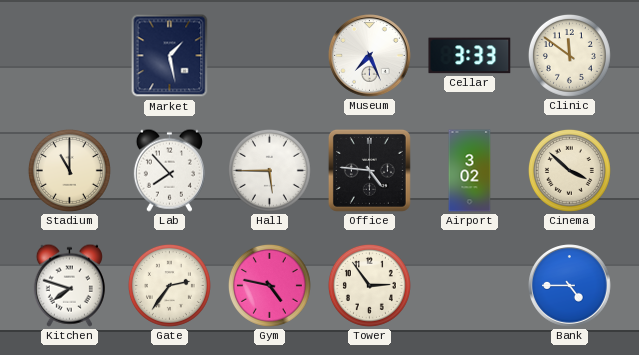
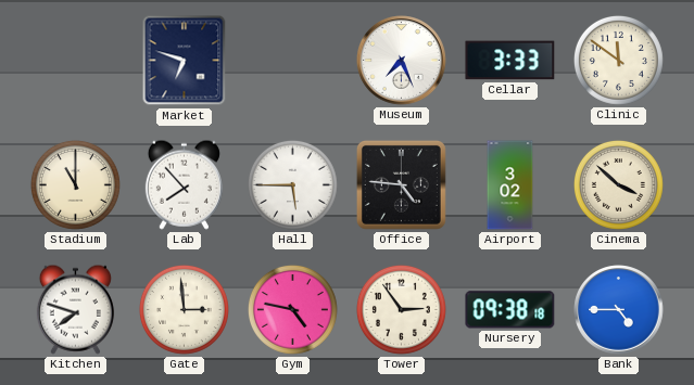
Market: 1:28 -> 6:48 (185, 61)
Gate: 2:36 -> 2:59 (184, 309)
Nursery: none -> 09:38 (510, 310)
